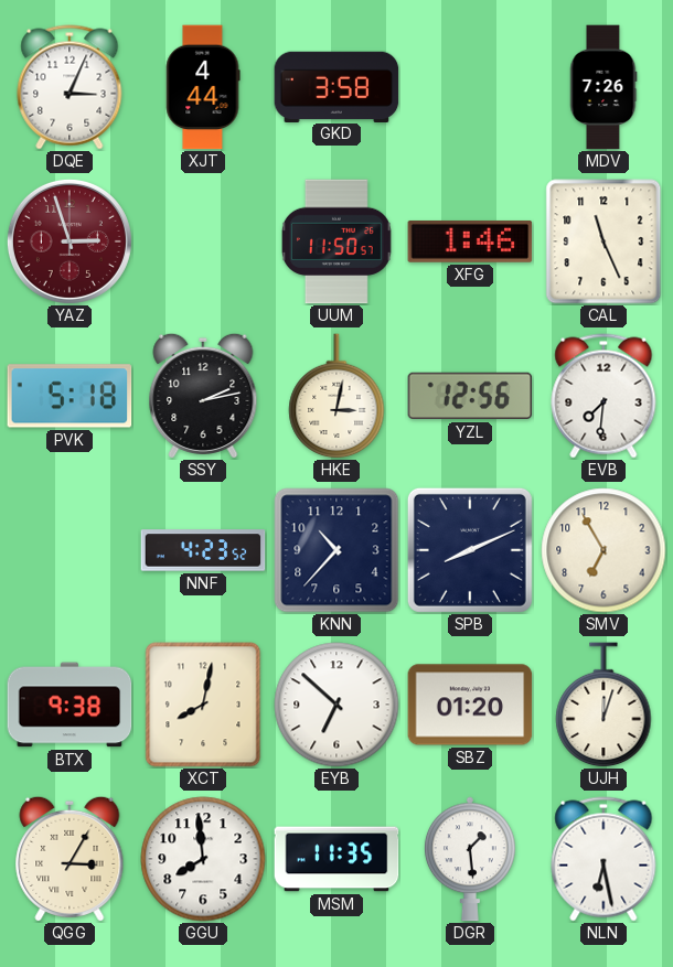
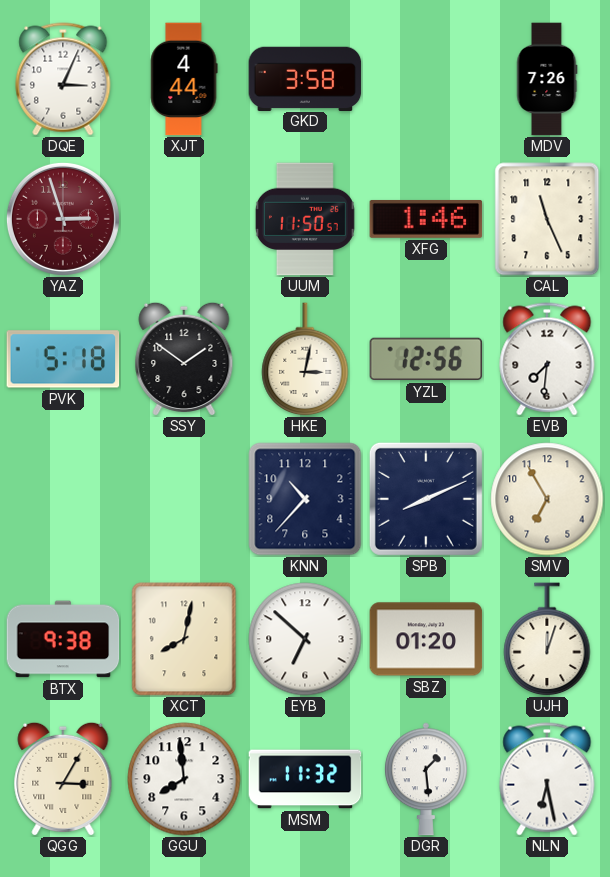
SSY: 2:13 -> 1:51 (184, 358)
NNF: 4:23 -> none (203, 550)
MSM: 11:35 -> 11:32 (305, 779)
